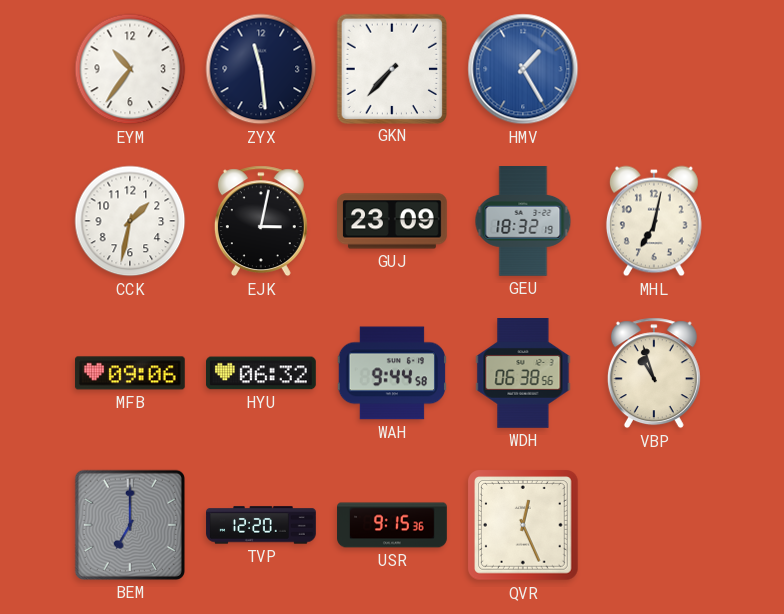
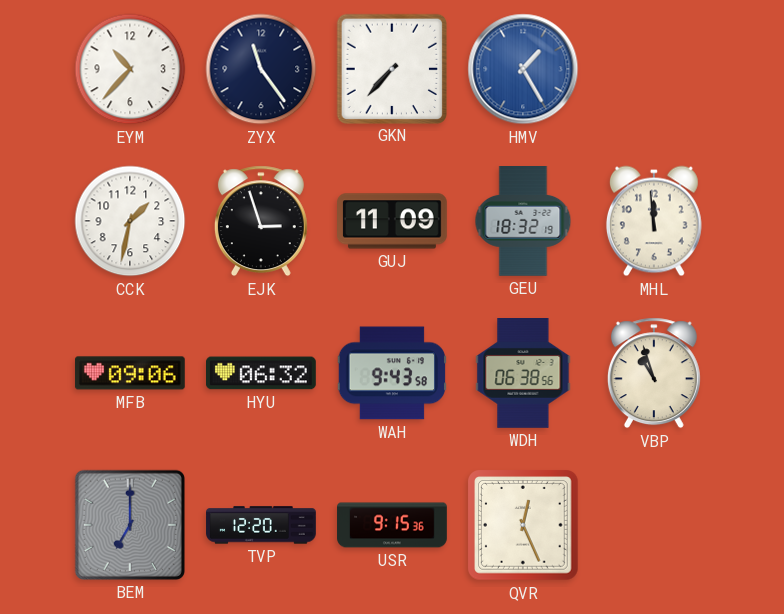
EYM: 10:36 -> 10:37 (130, 69)
ZYX: 11:29 -> 11:24 (261, 69)
EJK: 3:02 -> 2:57 (261, 221)
GUJ: 23:09 -> 11:09 (393, 221)
MHL: 7:02 -> 11:59 (654, 221)
WAH: 9:44 -> 9:43 (392, 373)
